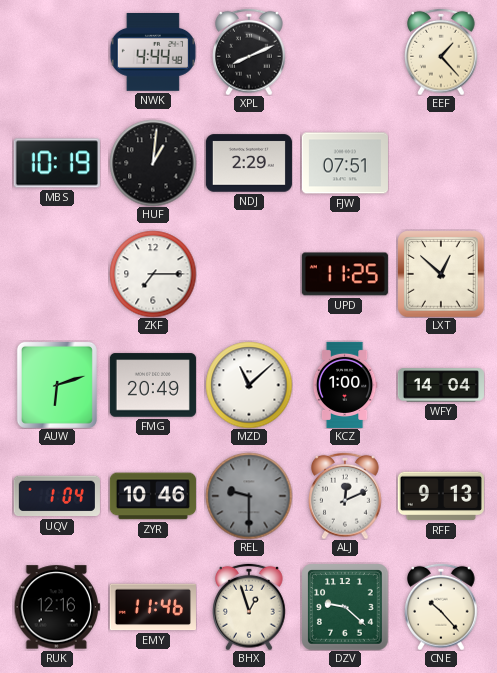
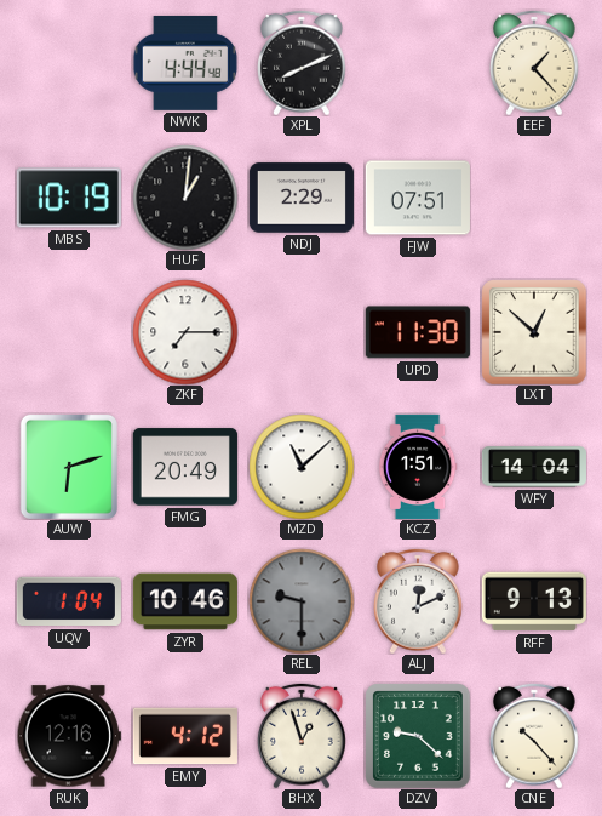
UPD: 11:25 -> 11:30 (418, 332)
KCZ: 1:00 -> 1:51 (418, 467)
EMY: 11:46 -> 4:12 (185, 736)
